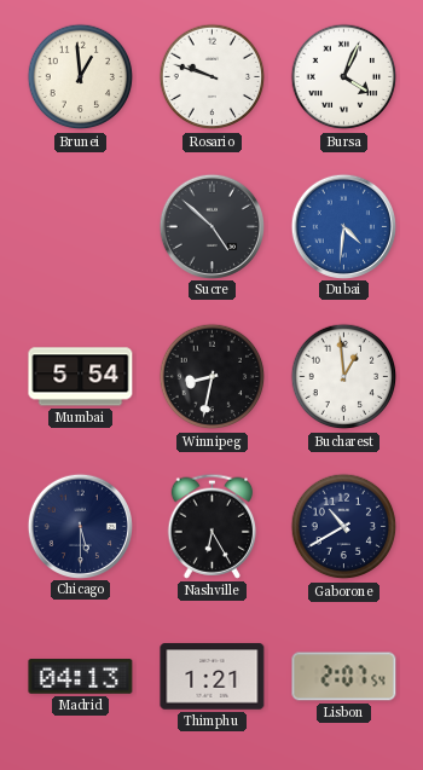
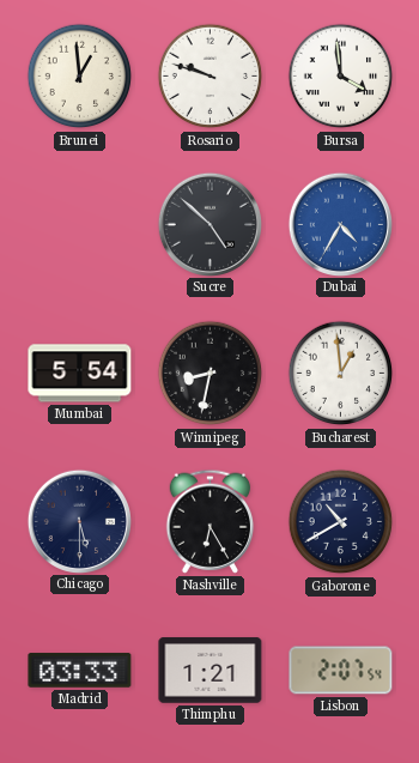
Bursa: 4:04 -> 3:59 (341, 77)
Dubai: 4:31 -> 4:35 (340, 224)
Madrid: 04:13 -> 03:33 (80, 671)
